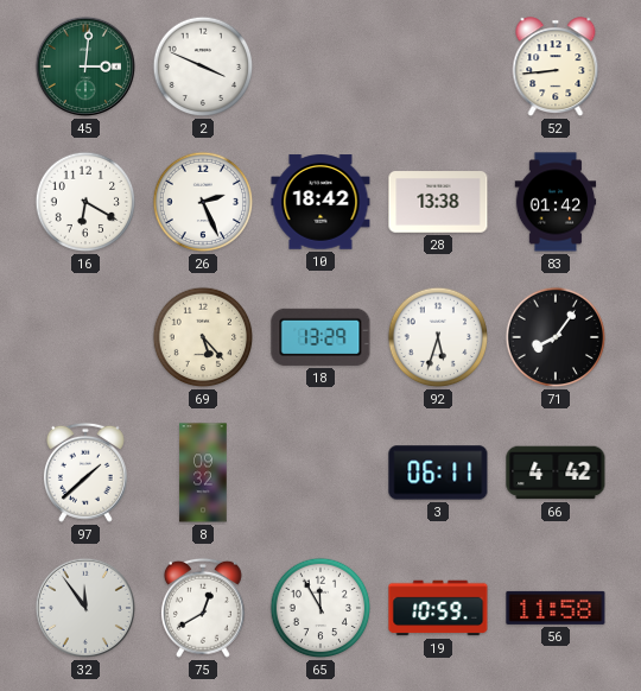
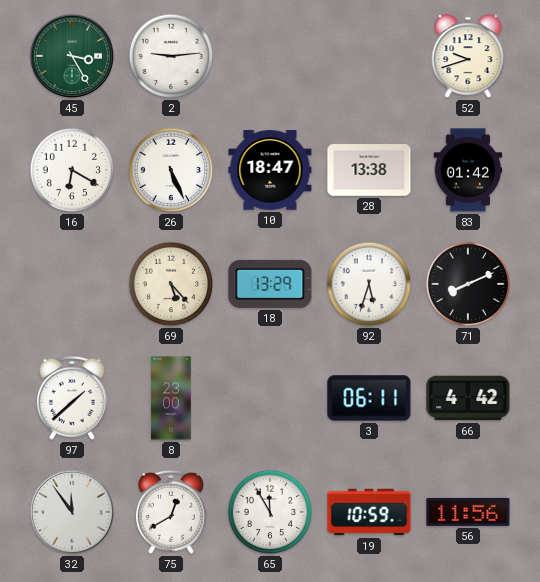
45: 3:01 -> 3:25 (72, 56)
2: 3:49 -> 9:14 (171, 56)
52: 8:44 -> 9:42 (468, 57)
26: 2:26 -> 5:26 (171, 170)
10: 18:42 -> 18:47 (270, 170)
71: 8:06 -> 8:11 (468, 284)
8: 09:32 -> 23:00 (171, 398)
56: 11:58 -> 11:56 (468, 512)
